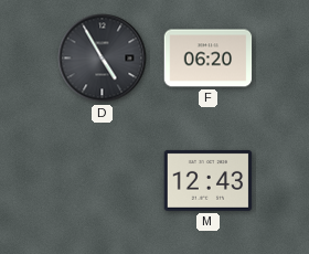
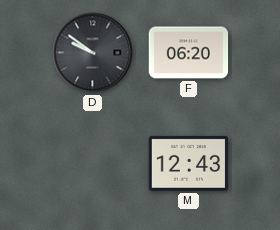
D: 4:55 -> 9:51 (93, 53)
